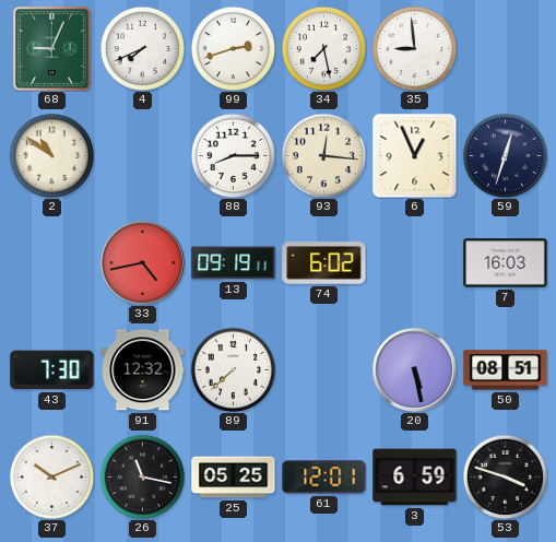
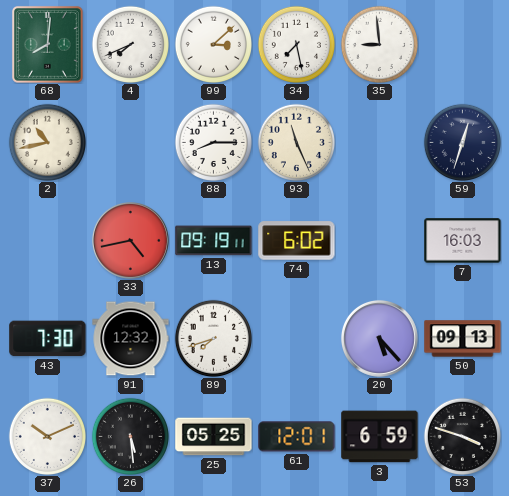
68: 9:04 -> 8:01 (47, 44)
99: 2:42 -> 3:08 (213, 44)
2: 10:51 -> 10:43 (47, 142)
93: 12:16 -> 11:26 (296, 142)
6: 12:56 -> none (414, 155)
89: 7:38 -> 7:42 (213, 338)
20: 5:28 -> 5:23 (379, 338)
50: 08:51 -> 09:13 (463, 339)
26: 11:17 -> 5:29 (130, 436)
